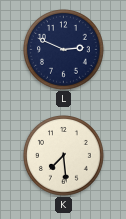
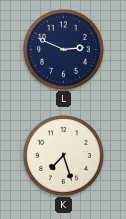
K: 7:29 -> 7:27 (64, 156)
